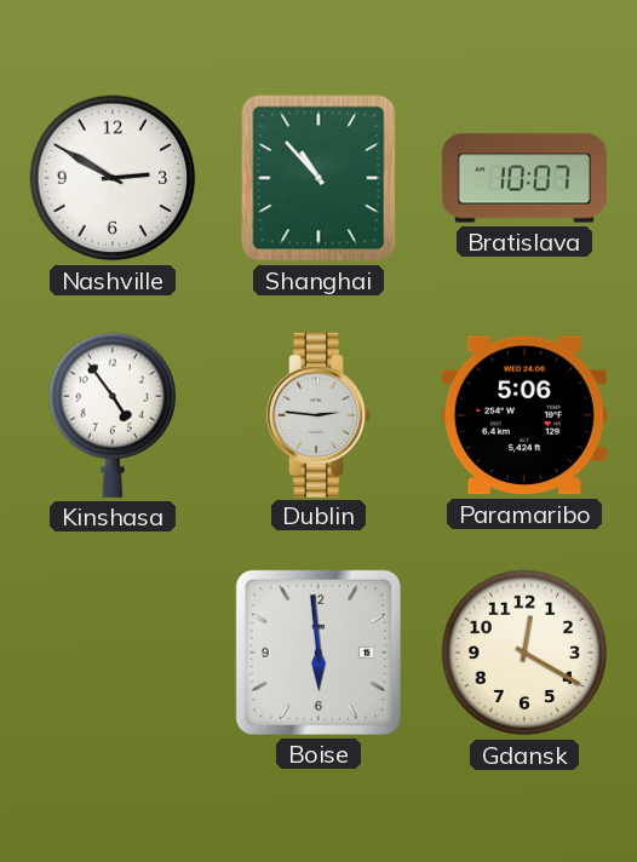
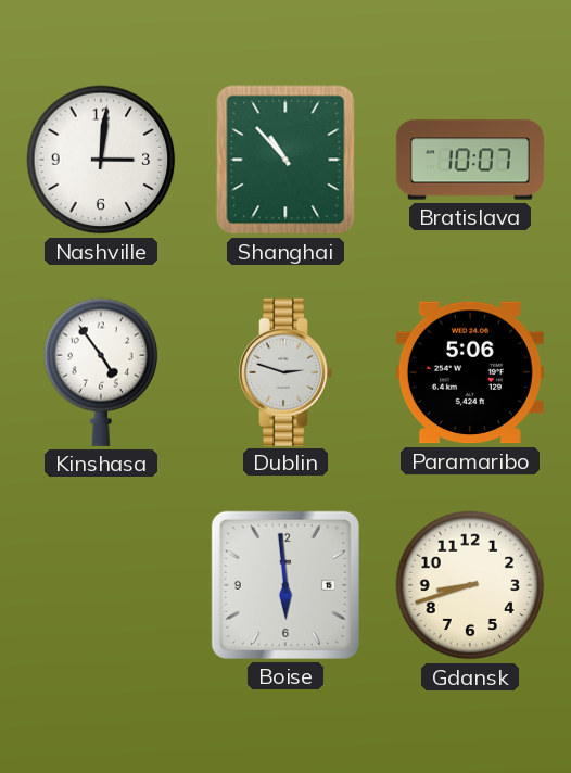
Nashville: 2:50 -> 3:01 (101, 160)
Dublin: 2:46 -> 2:48 (285, 372)
Gdansk: 12:20 -> 8:42 (470, 585)
